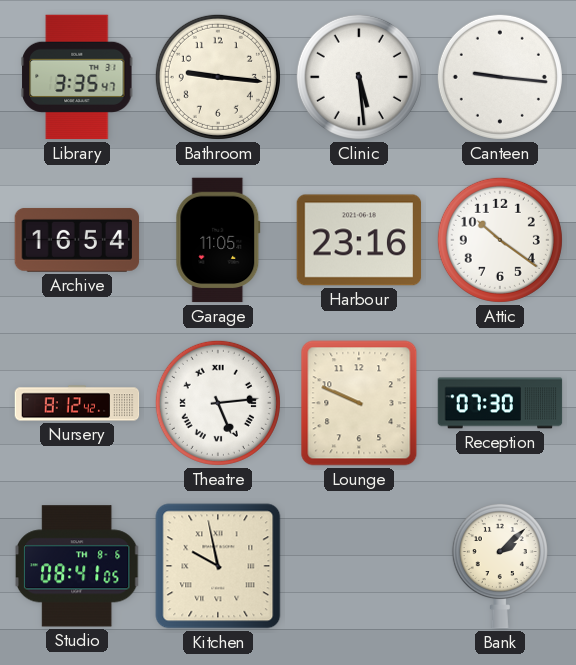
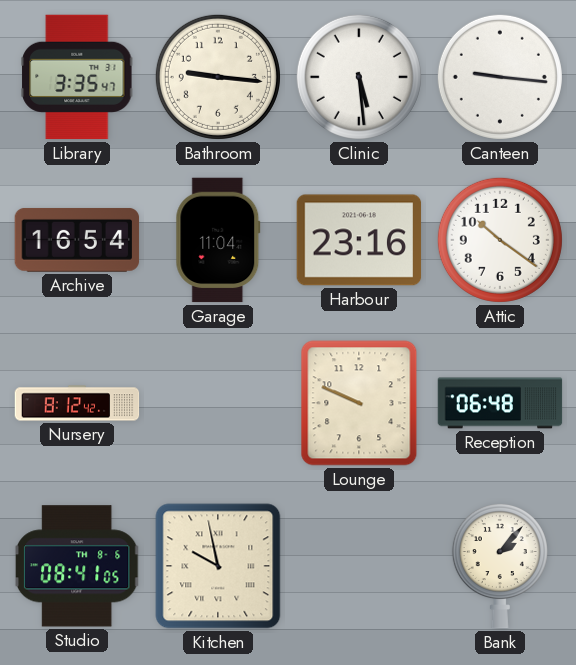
Garage: 11:05 -> 11:04 (218, 240)
Theatre: 5:14 -> none (218, 403)
Reception: 07:30 -> 06:48 (500, 403)
Bank: 2:08 -> 2:07 (500, 566)
